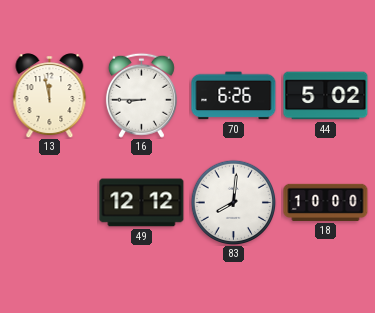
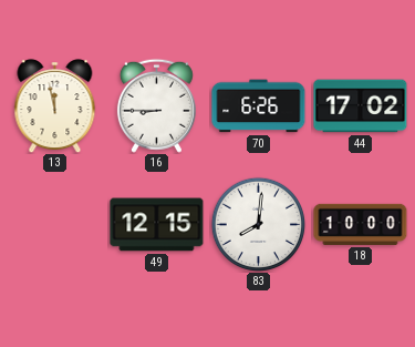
44: 5:02 -> 17:02 (361, 106)
49: 12:12 -> 12:15 (157, 225)
